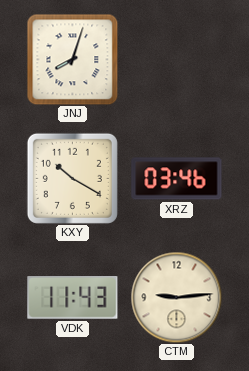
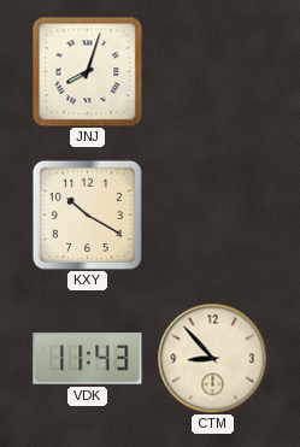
XRZ: 03:46 -> none (177, 179)
CTM: 9:14 -> 8:53 (212, 358)
